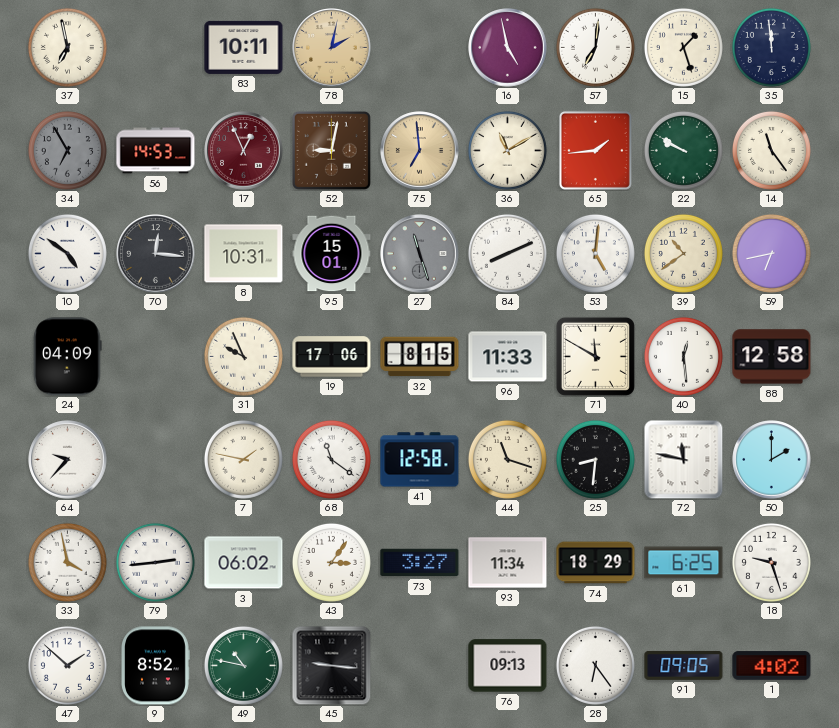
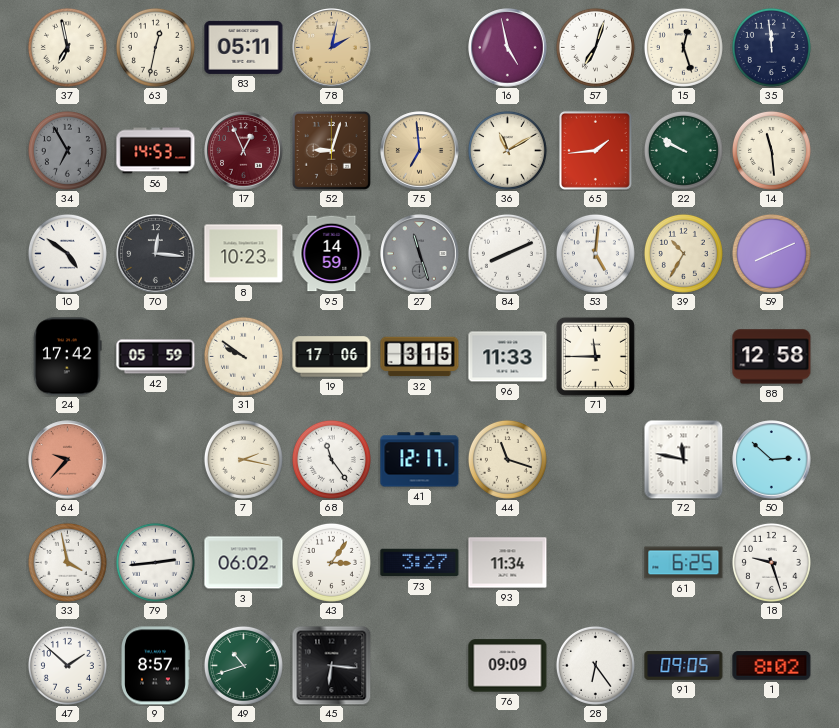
63: none -> 12:32 (155, 47)
83: 10:11 -> 05:11 (244, 47)
57: 7:01 -> 7:03 (595, 47)
15: 1:27 -> 12:27 (683, 47)
52: 9:02 -> 9:03 (331, 150)
14: 11:24 -> 11:29 (771, 150)
8: 10:31 -> 10:23 (244, 254)
95: 15:01 -> 14:59 (332, 254)
39: 10:39 -> 10:35 (683, 253)
59: 6:43 -> 8:11 (771, 253)
24: 04:09 -> 17:42 (68, 357)
42: none -> 05:59 (156, 357)
31: 9:56 -> 9:51 (243, 356)
32: 8:15 -> 3:15 (420, 357)
71: 11:50 -> 11:45 (595, 356)
40: 12:29 -> none (683, 356)
64 dial: white -> salmon (68, 460)
7: 1:47 -> 2:17 (243, 459)
68: 11:21 -> 11:24 (331, 459)
41: 12:58 -> 12:17 (420, 460)
25: 8:31 -> none (595, 459)
50: 2:00 -> 2:52 (772, 460)
74: 18:29 -> none (596, 563)
9: 8:52 -> 8:57 (155, 666)
49: 10:47 -> 10:42 (243, 665)
45: 9:16 -> 6:16 (331, 665)
76: 09:13 -> 09:09 (508, 666)
1: 4:02 -> 8:02 (772, 666)
